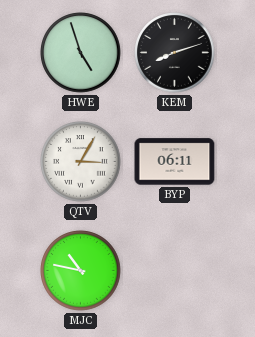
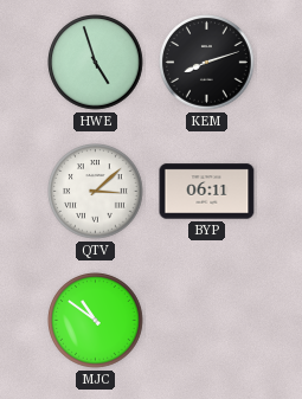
QTV: 3:05 -> 3:08 (96, 192)
MJC: 10:47 -> 10:51 (96, 321)
